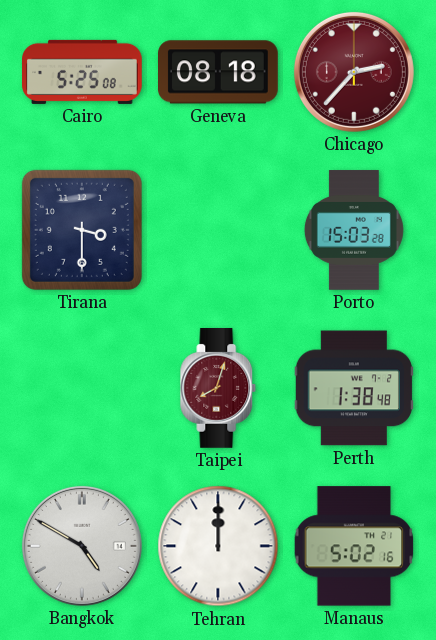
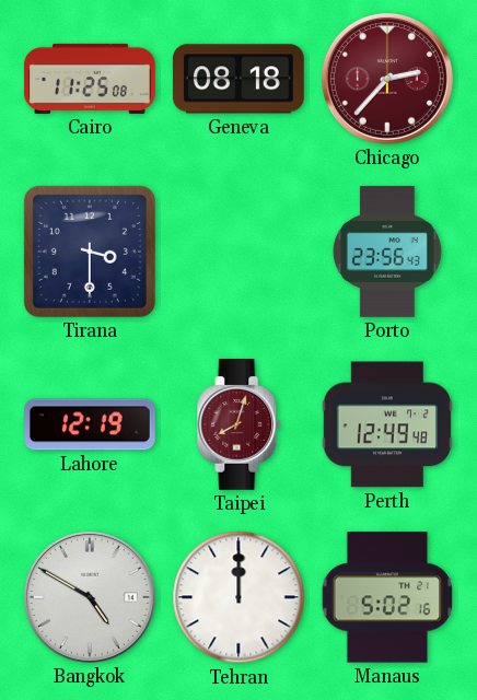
Cairo: 5:25 -> 11:25 (91, 79)
Porto: 15:03 -> 23:56 (387, 252)
Lahore: none -> 12:19 (91, 424)
Perth: 1:38 -> 12:49 (386, 424)
